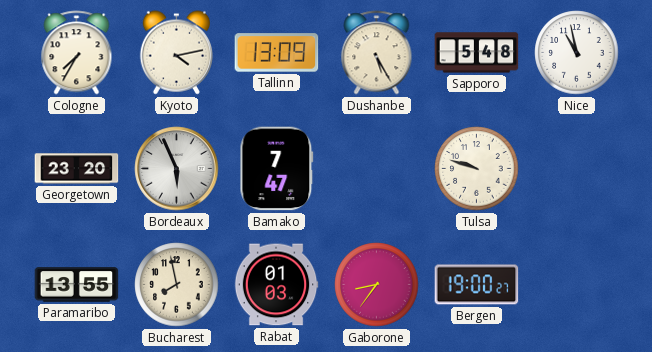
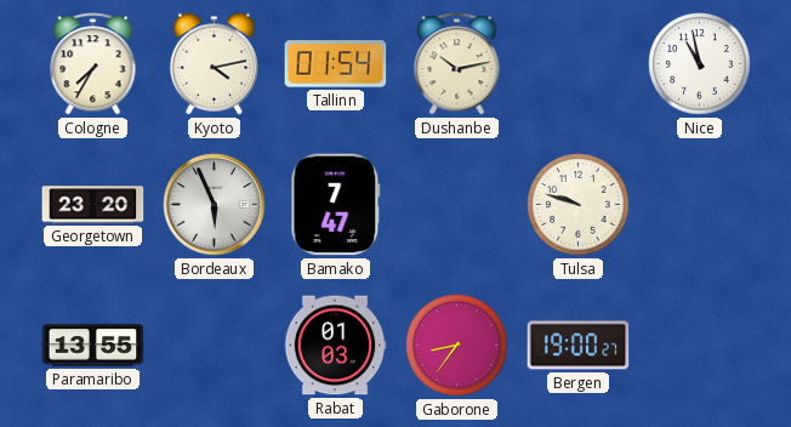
Tallinn: 13:09 -> 01:54 (336, 64)
Dushanbe: 5:25 -> 10:13 (457, 64)
Sapporo: 5:48 -> none (477, 53)
Bucharest: 7:58 -> none (177, 285)
